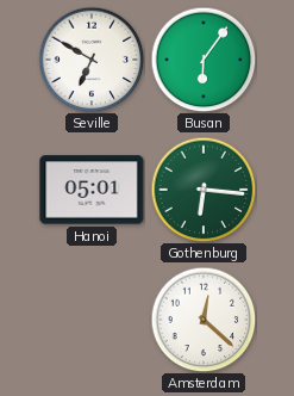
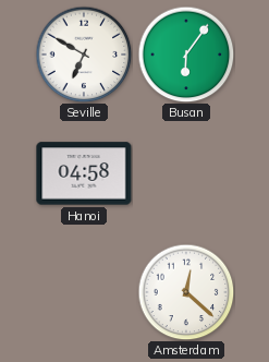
Hanoi: 05:01 -> 04:58 (84, 173)
Gothenburg: 6:16 -> none (204, 190)
